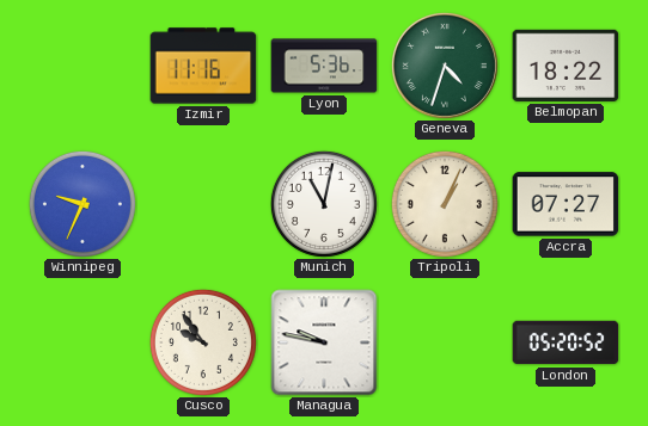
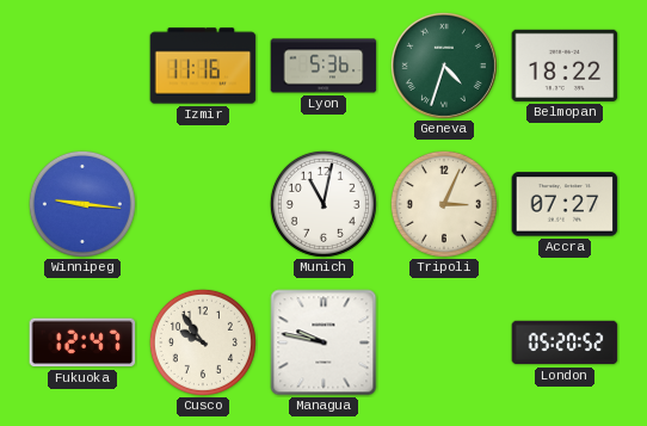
Winnipeg: 9:34 -> 9:16 (82, 204)
Tripoli: 1:04 -> 3:04 (444, 204)
Fukuoka: none -> 12:47 (82, 342)
